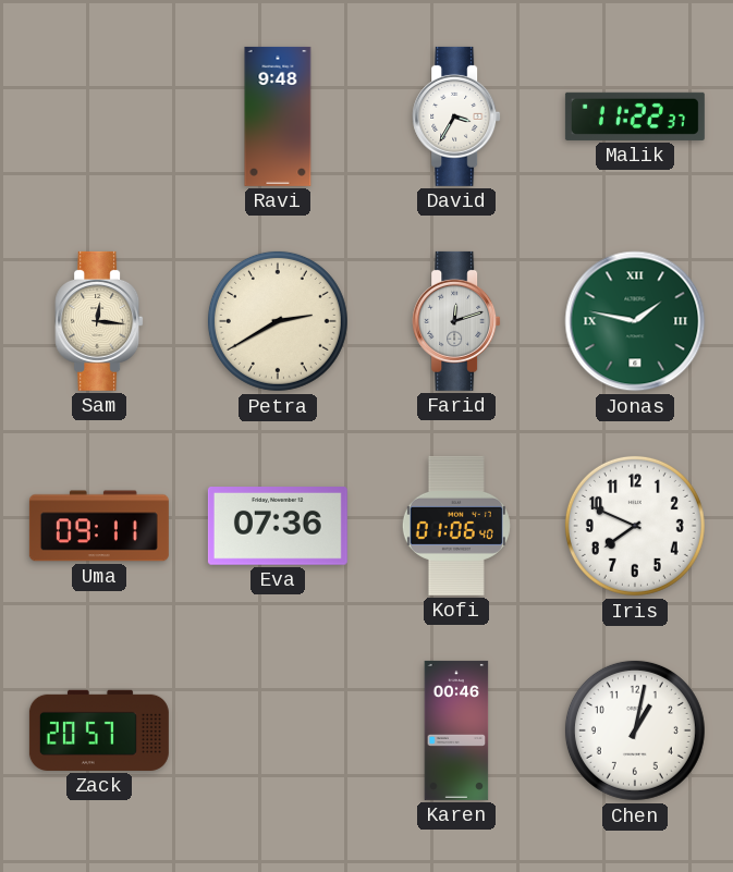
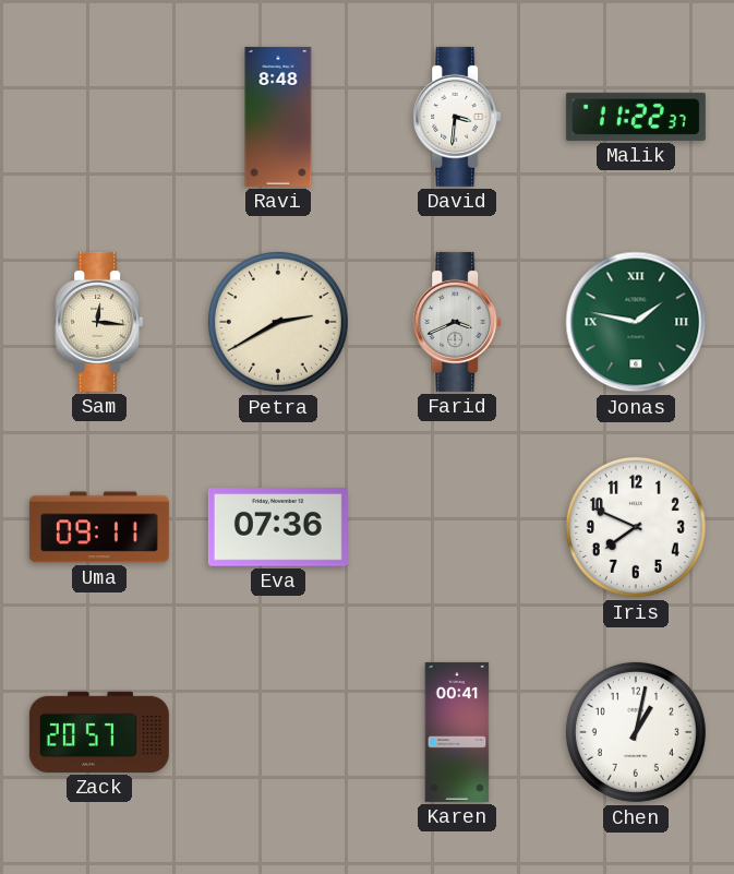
Ravi: 9:48 -> 8:48 (278, 117)
David: 3:35 -> 3:31 (457, 117)
Farid: 12:12 -> 3:41 (457, 322)
Kofi: 01:06 -> none (456, 526)
Karen: 00:46 -> 00:41 (457, 732)
